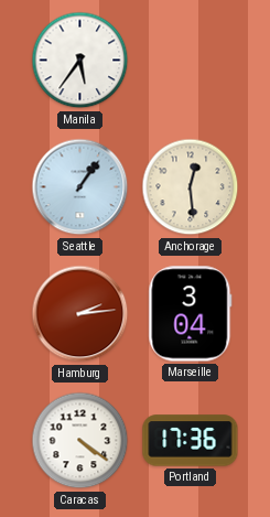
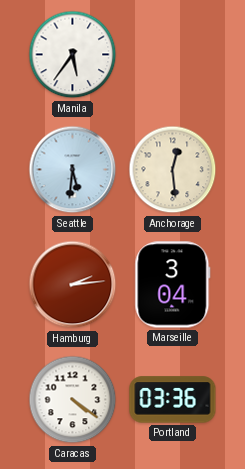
Seattle: 1:06 -> 5:31 (73, 170)
Portland: 17:36 -> 03:36 (173, 400)
